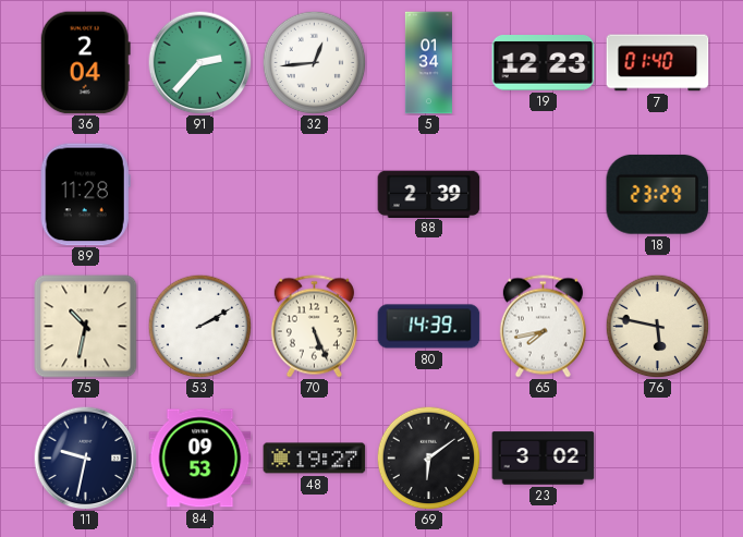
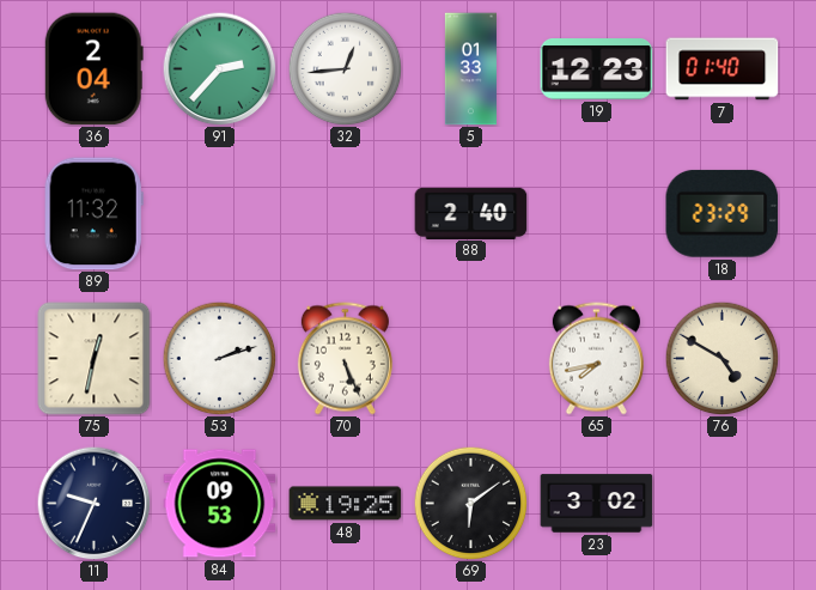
5: 01:34 -> 01:33 (470, 69)
89: 11:28 -> 11:32 (93, 214)
88: 2:39 -> 2:40 (471, 213)
75: 10:32 -> 12:32 (95, 359)
53: 2:10 -> 2:12 (219, 358)
80: 14:39 -> none (429, 327)
76: 5:47 -> 4:50 (721, 358)
11: 9:32 -> 9:34 (93, 503)
48: 19:27 -> 19:25 (346, 504)
